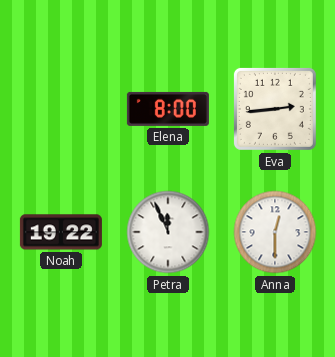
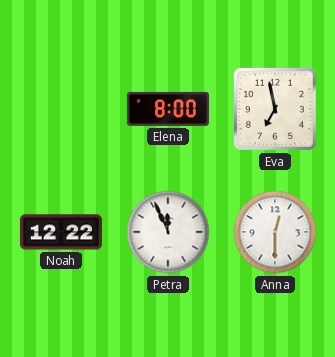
Eva: 2:44 -> 6:58 (275, 109)
Noah: 19:22 -> 12:22 (61, 232)
